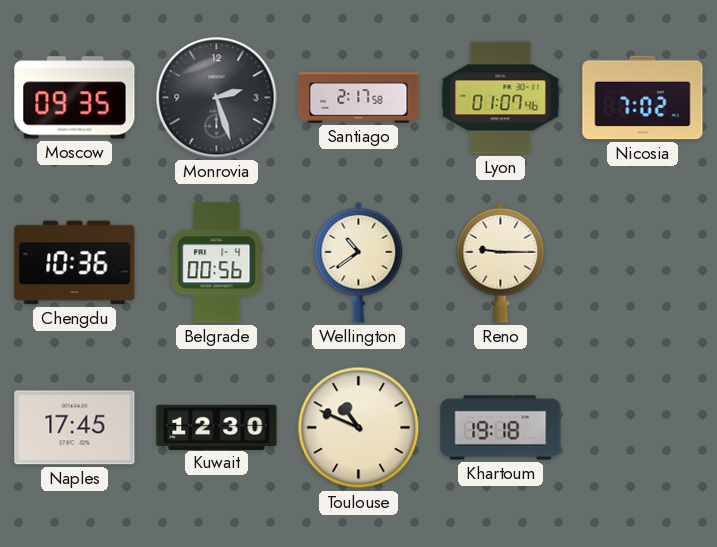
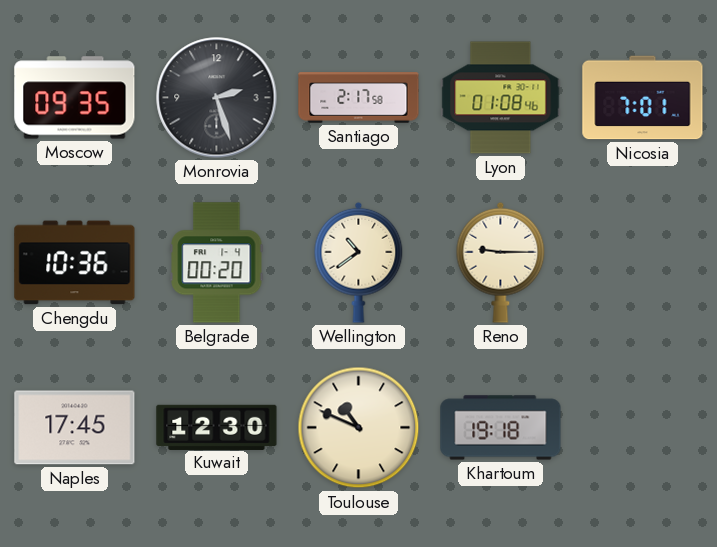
Lyon: 01:07 -> 01:08 (501, 98)
Nicosia: 7:02 -> 7:01 (643, 98)
Belgrade: 00:56 -> 00:20 (217, 263)
